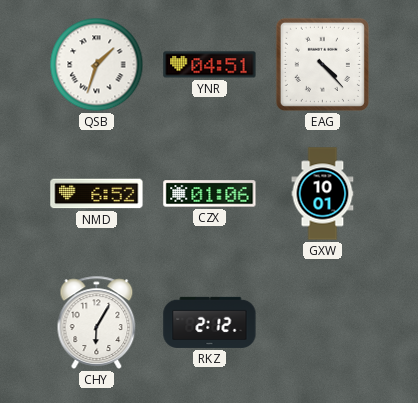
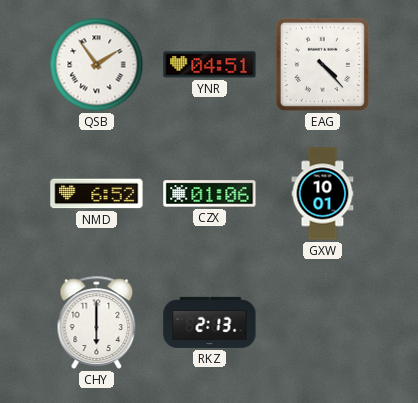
QSB: 1:33 -> 1:54 (97, 65)
CHY: 6:05 -> 6:00 (97, 322)
RKZ: 2:12 -> 2:13 (210, 322)
